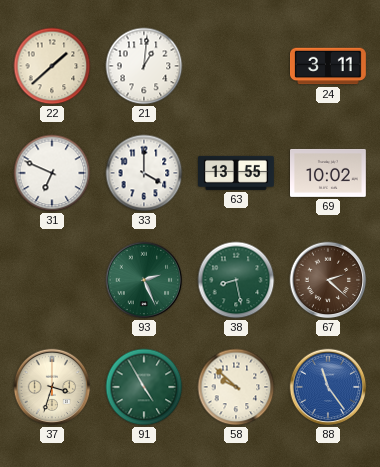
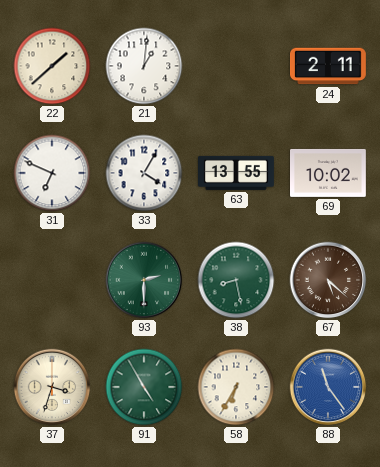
24: 3:11 -> 2:11 (329, 66)
33: 4:00 -> 4:05 (144, 173)
93: 2:26 -> 2:30 (144, 280)
67: 2:22 -> 5:22 (328, 280)
58: 9:52 -> 6:35 (236, 387)
